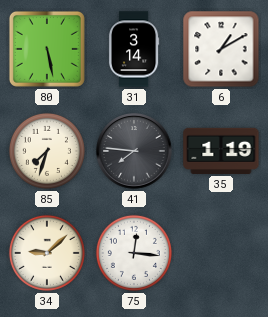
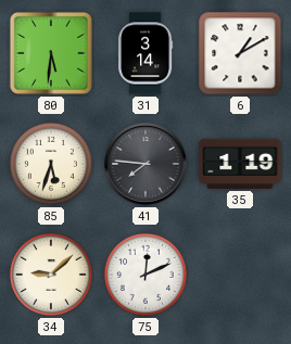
80: 5:28 -> 5:31 (51, 53)
85: 7:33 -> 5:33 (51, 164)
75: 12:16 -> 12:11 (145, 275)
